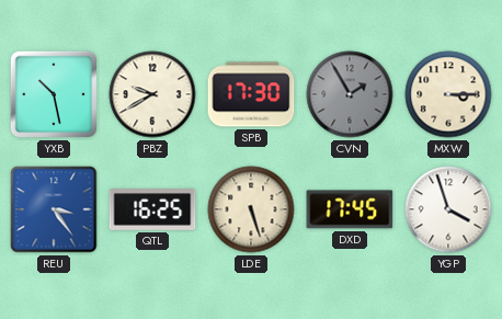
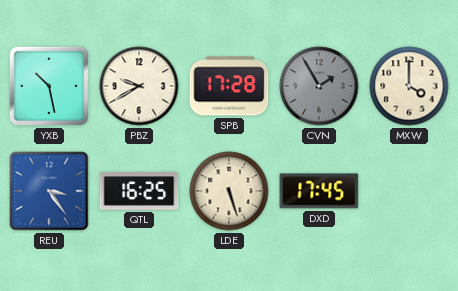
SPB: 17:30 -> 17:28 (229, 86)
MXW: 3:15 -> 4:00 (409, 86)
YGP: 3:57 -> none (448, 209)
